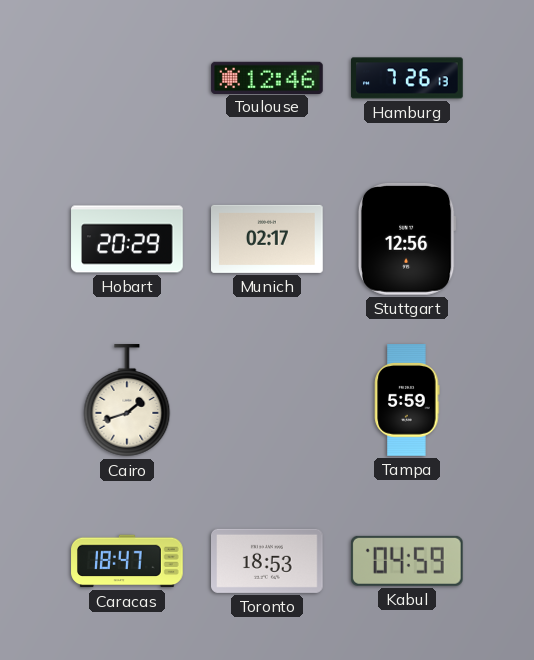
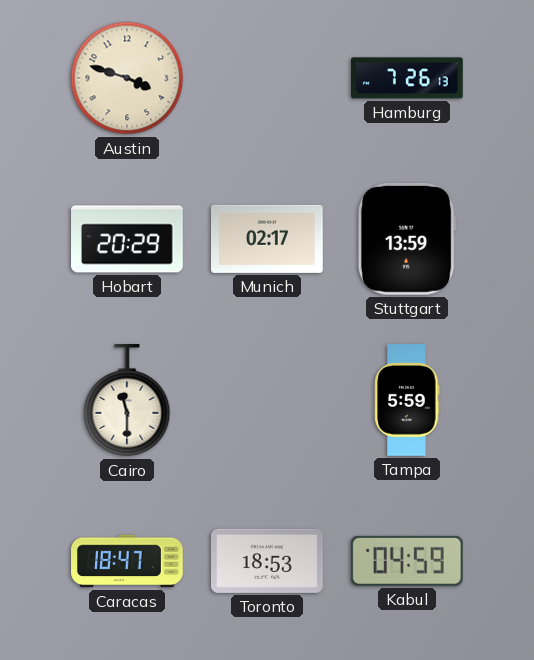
Austin: none -> 3:48 (127, 78)
Toulouse: 12:46 -> none (267, 77)
Stuttgart: 12:56 -> 13:59 (407, 239)
Cairo: 1:42 -> 11:30 (127, 401)
